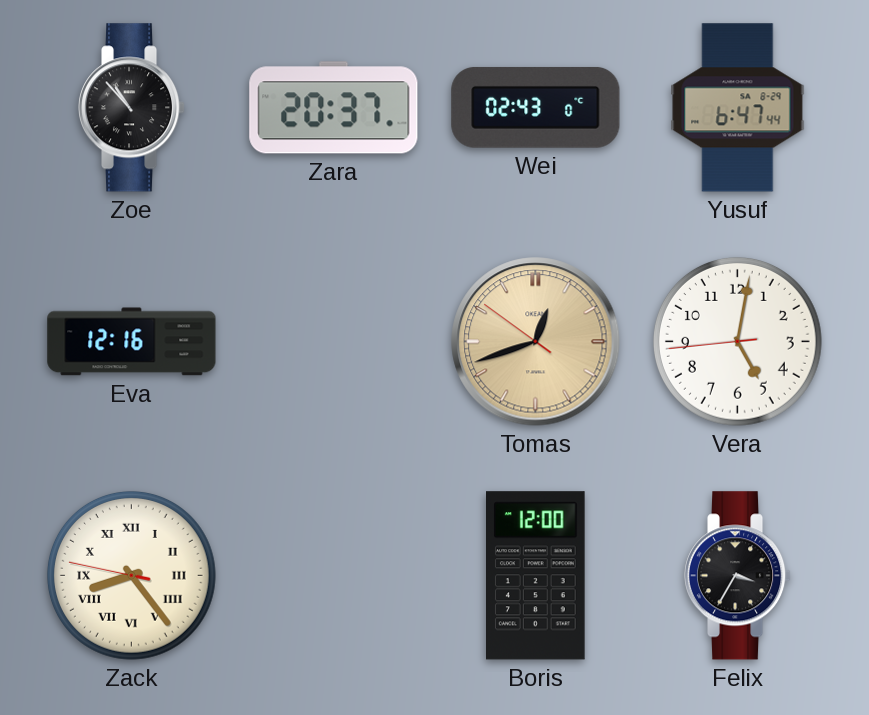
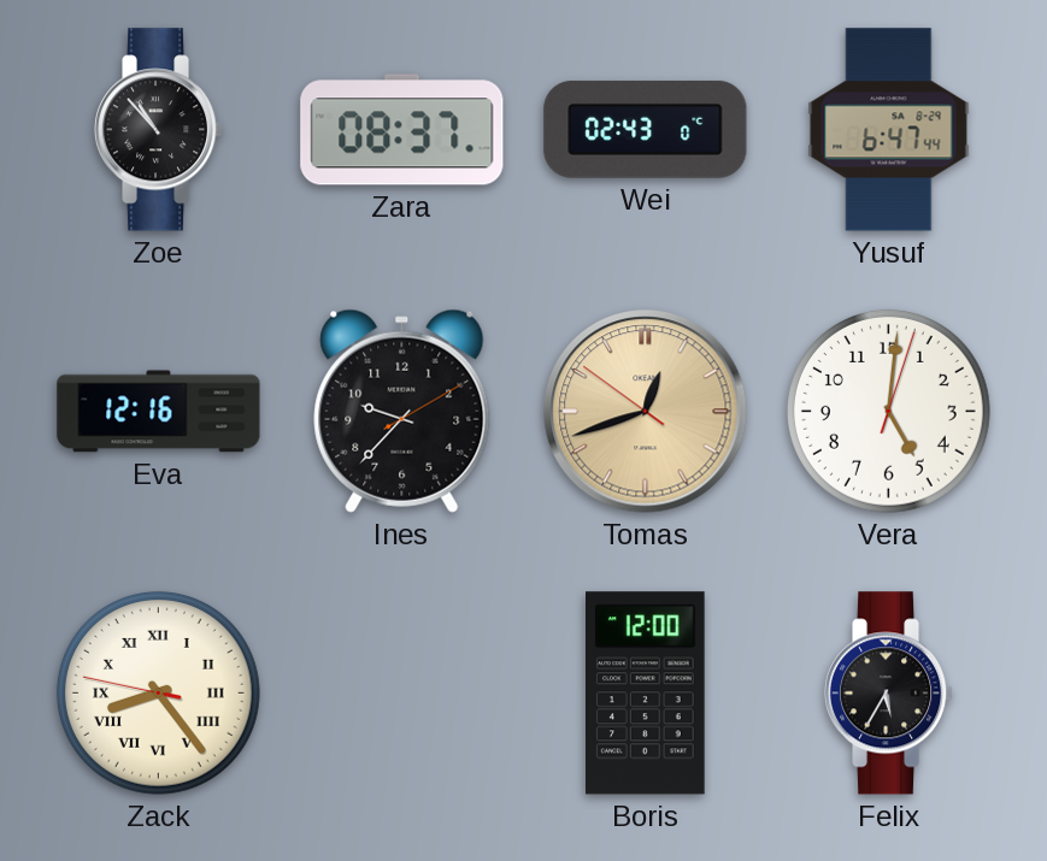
Zara: 20:37 -> 08:37 (402, 130)
Ines: none -> 9:37 (402, 411)
Vera: 5:01:44 -> 5:01:03 (888, 411)
Felix: 3:35 -> 5:35 (889, 694)
